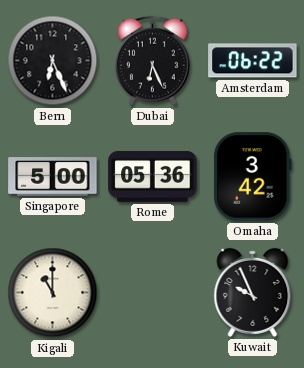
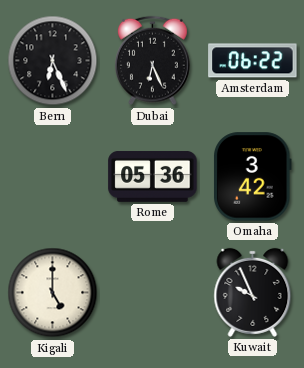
Singapore: 5:00 -> none (53, 177)
Kigali: 11:00 -> 5:00 (53, 293)
